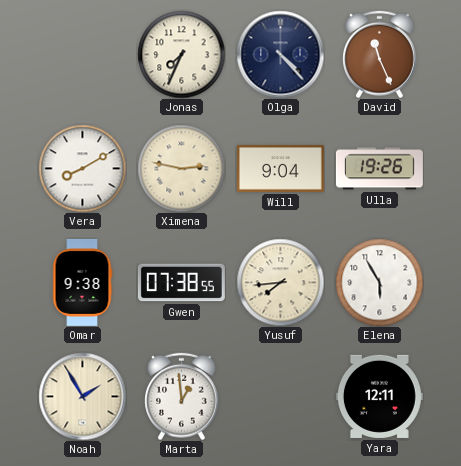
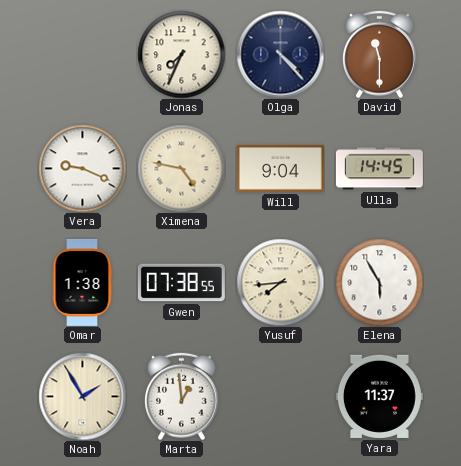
David: 11:26 -> 11:30 (380, 54)
Vera: 8:10 -> 9:19 (82, 168)
Ximena: 2:47 -> 4:47 (181, 168)
Ulla: 19:26 -> 14:45 (379, 169)
Omar: 9:38 -> 1:38 (82, 282)
Yara: 12:11 -> 11:37 (379, 396)
